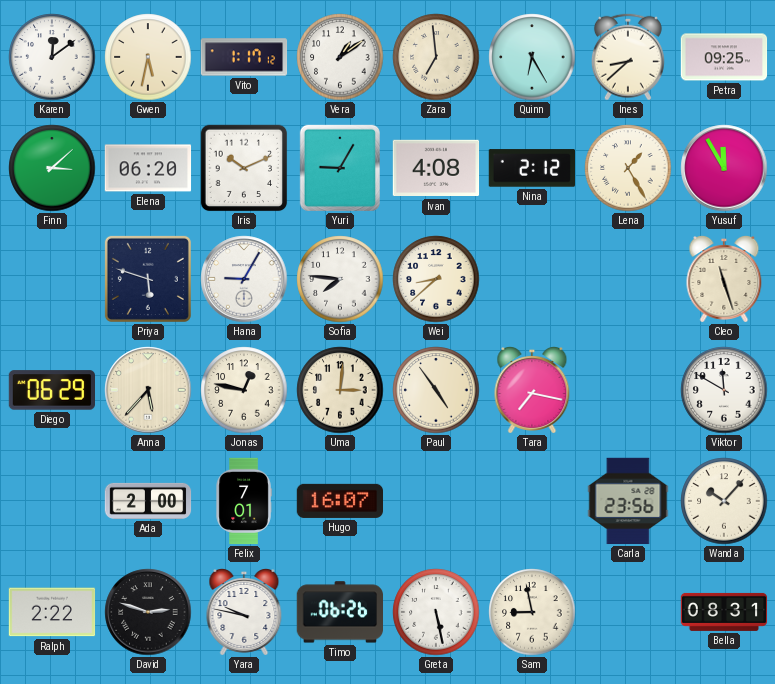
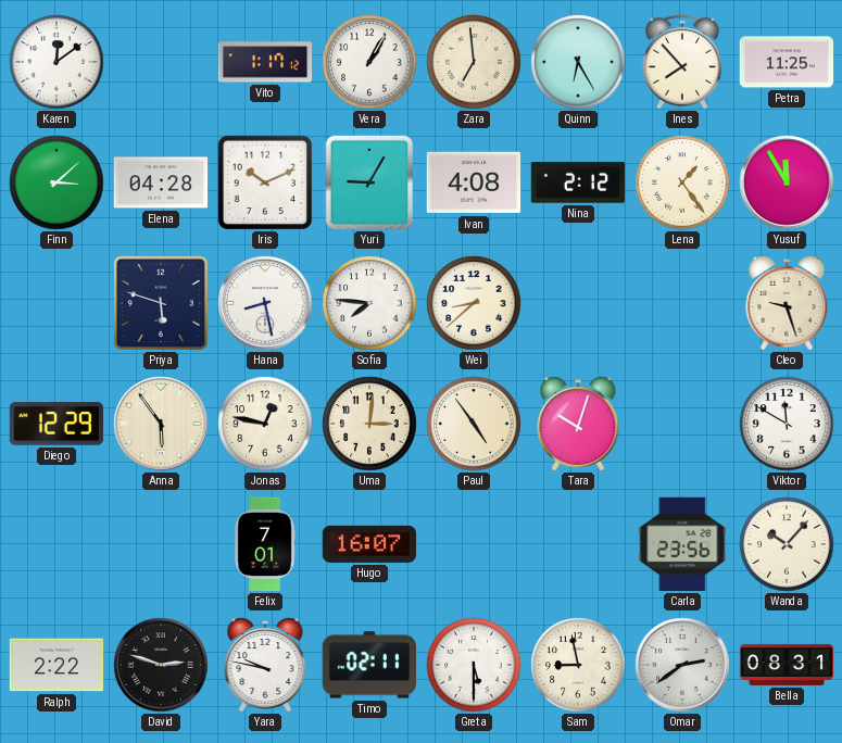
Gwen: 5:32 -> none (148, 57)
Vera: 1:09 -> 1:05 (369, 62)
Ines: 8:38 -> 7:53 (682, 62)
Petra: 09:25 -> 11:25 (787, 62)
Elena: 06:20 -> 04:28 (161, 182)
Lena: 1:25 -> 1:24 (682, 182)
Hana: 9:05 -> 8:28 (265, 303)
Cleo: 11:27 -> 9:27 (787, 304)
Diego: 06:29 -> 12:29 (55, 424)
Anna: 5:37 -> 5:54 (161, 424)
Tara: 7:17 -> 10:03 (578, 425)
Ada: 2:00 -> none (148, 501)
Timo: 06:26 -> 02:11 (368, 665)
Greta: 5:28 -> 5:30 (474, 665)
Omar: none -> 2:39 (682, 665)
